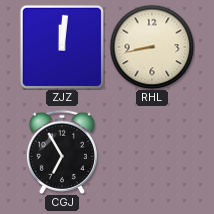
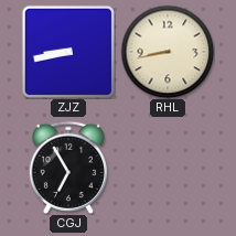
ZJZ: 12:01 -> 8:43 (68, 52)
